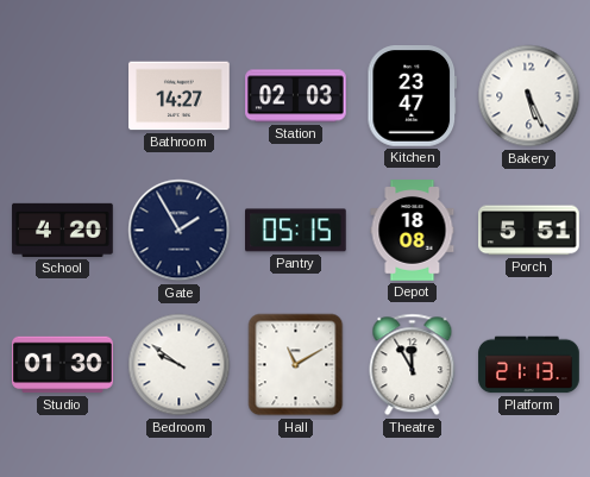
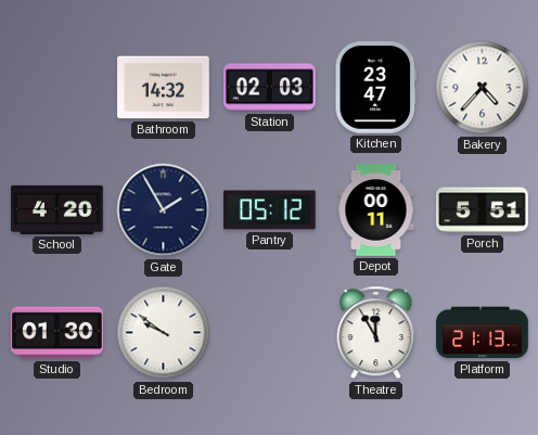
Bathroom: 14:27 -> 14:32 (164, 88)
Bakery: 5:26 -> 4:37 (483, 88)
Pantry: 05:15 -> 05:12 (270, 210)
Depot: 18:08 -> 00:11 (376, 210)
Hall: 11:10 -> none (296, 365)
